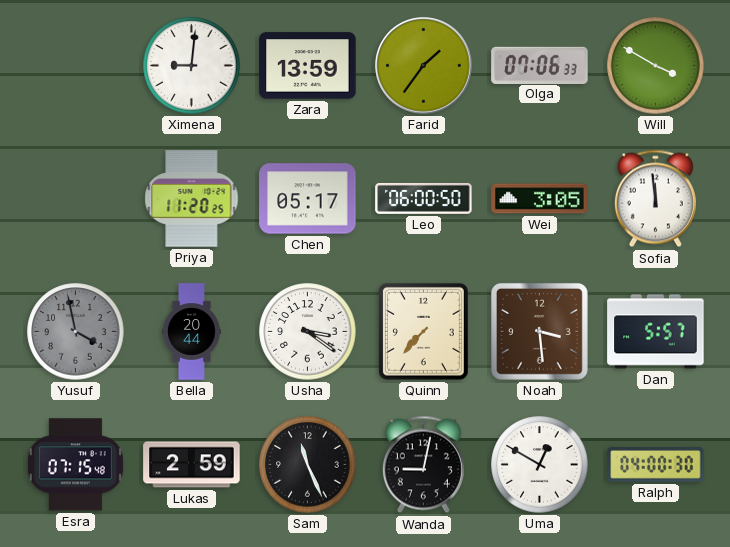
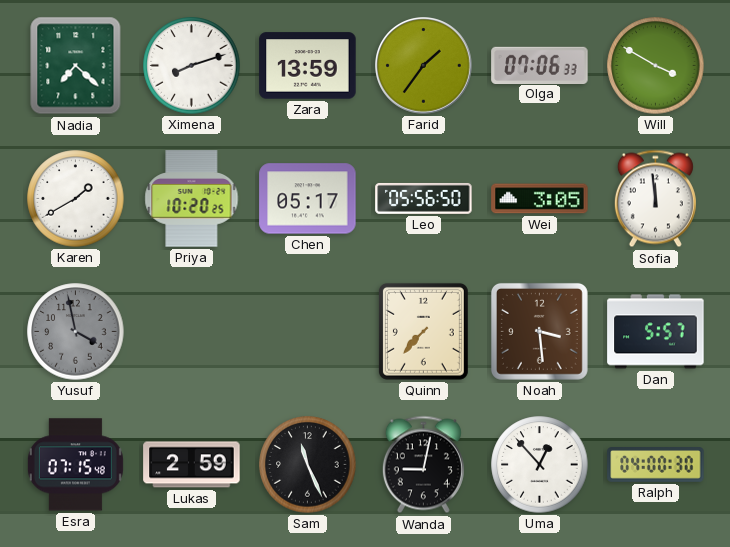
Nadia: none -> 7:22 (76, 66)
Ximena: 9:01 -> 8:12 (192, 66)
Karen: none -> 1:40 (76, 199)
Priya: 11:20 -> 10:20 (192, 199)
Leo: 06:00 -> 05:56 (424, 198)
Bella: 20:44 -> none (192, 332)
Usha: 3:21 -> none (308, 332)
Uma: 12:50 -> 12:53 (540, 465)
